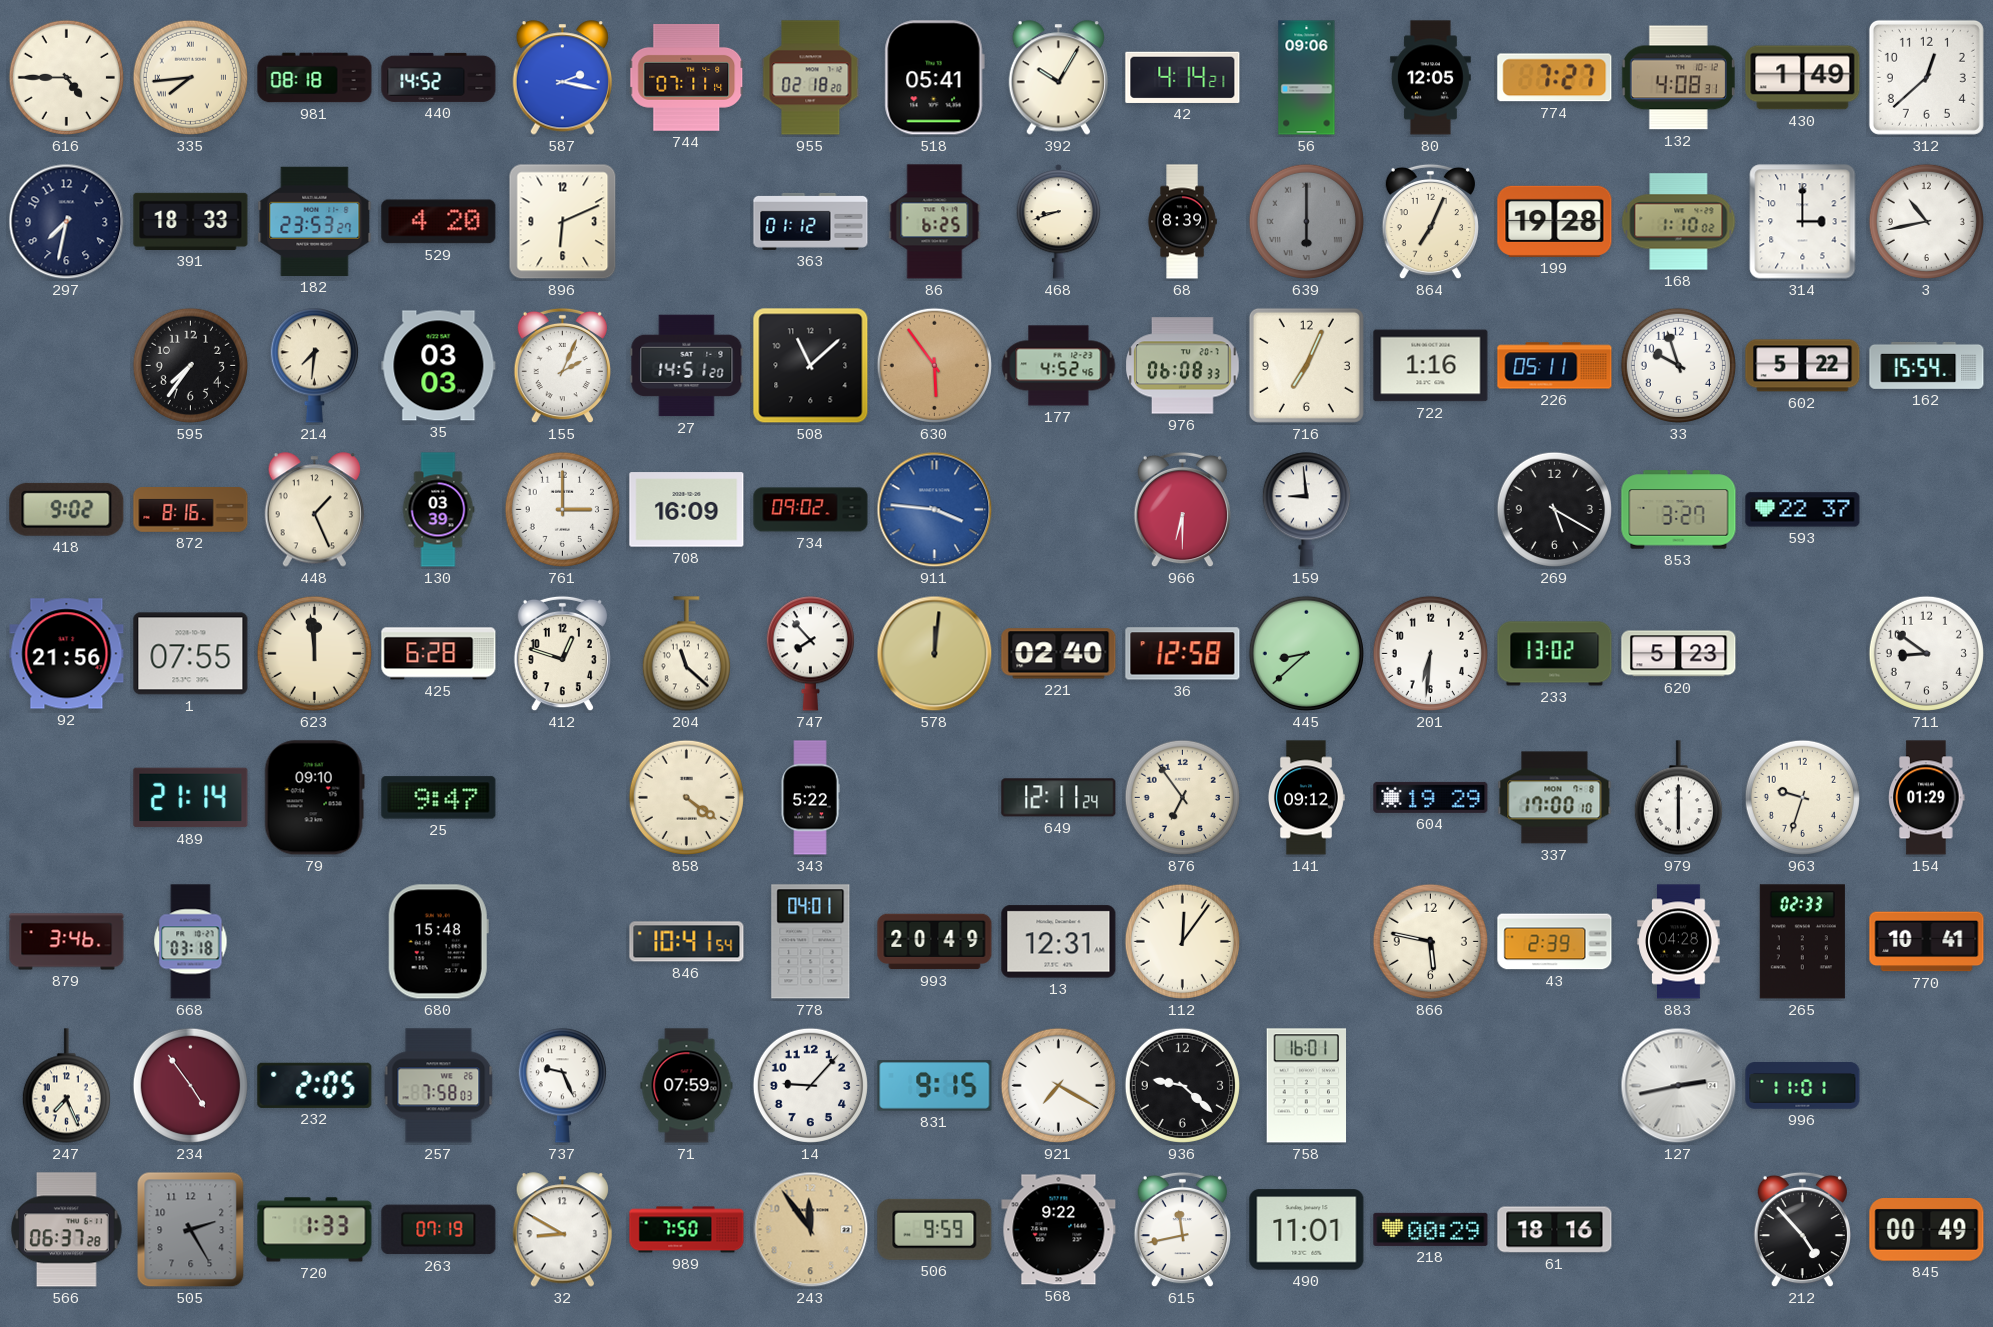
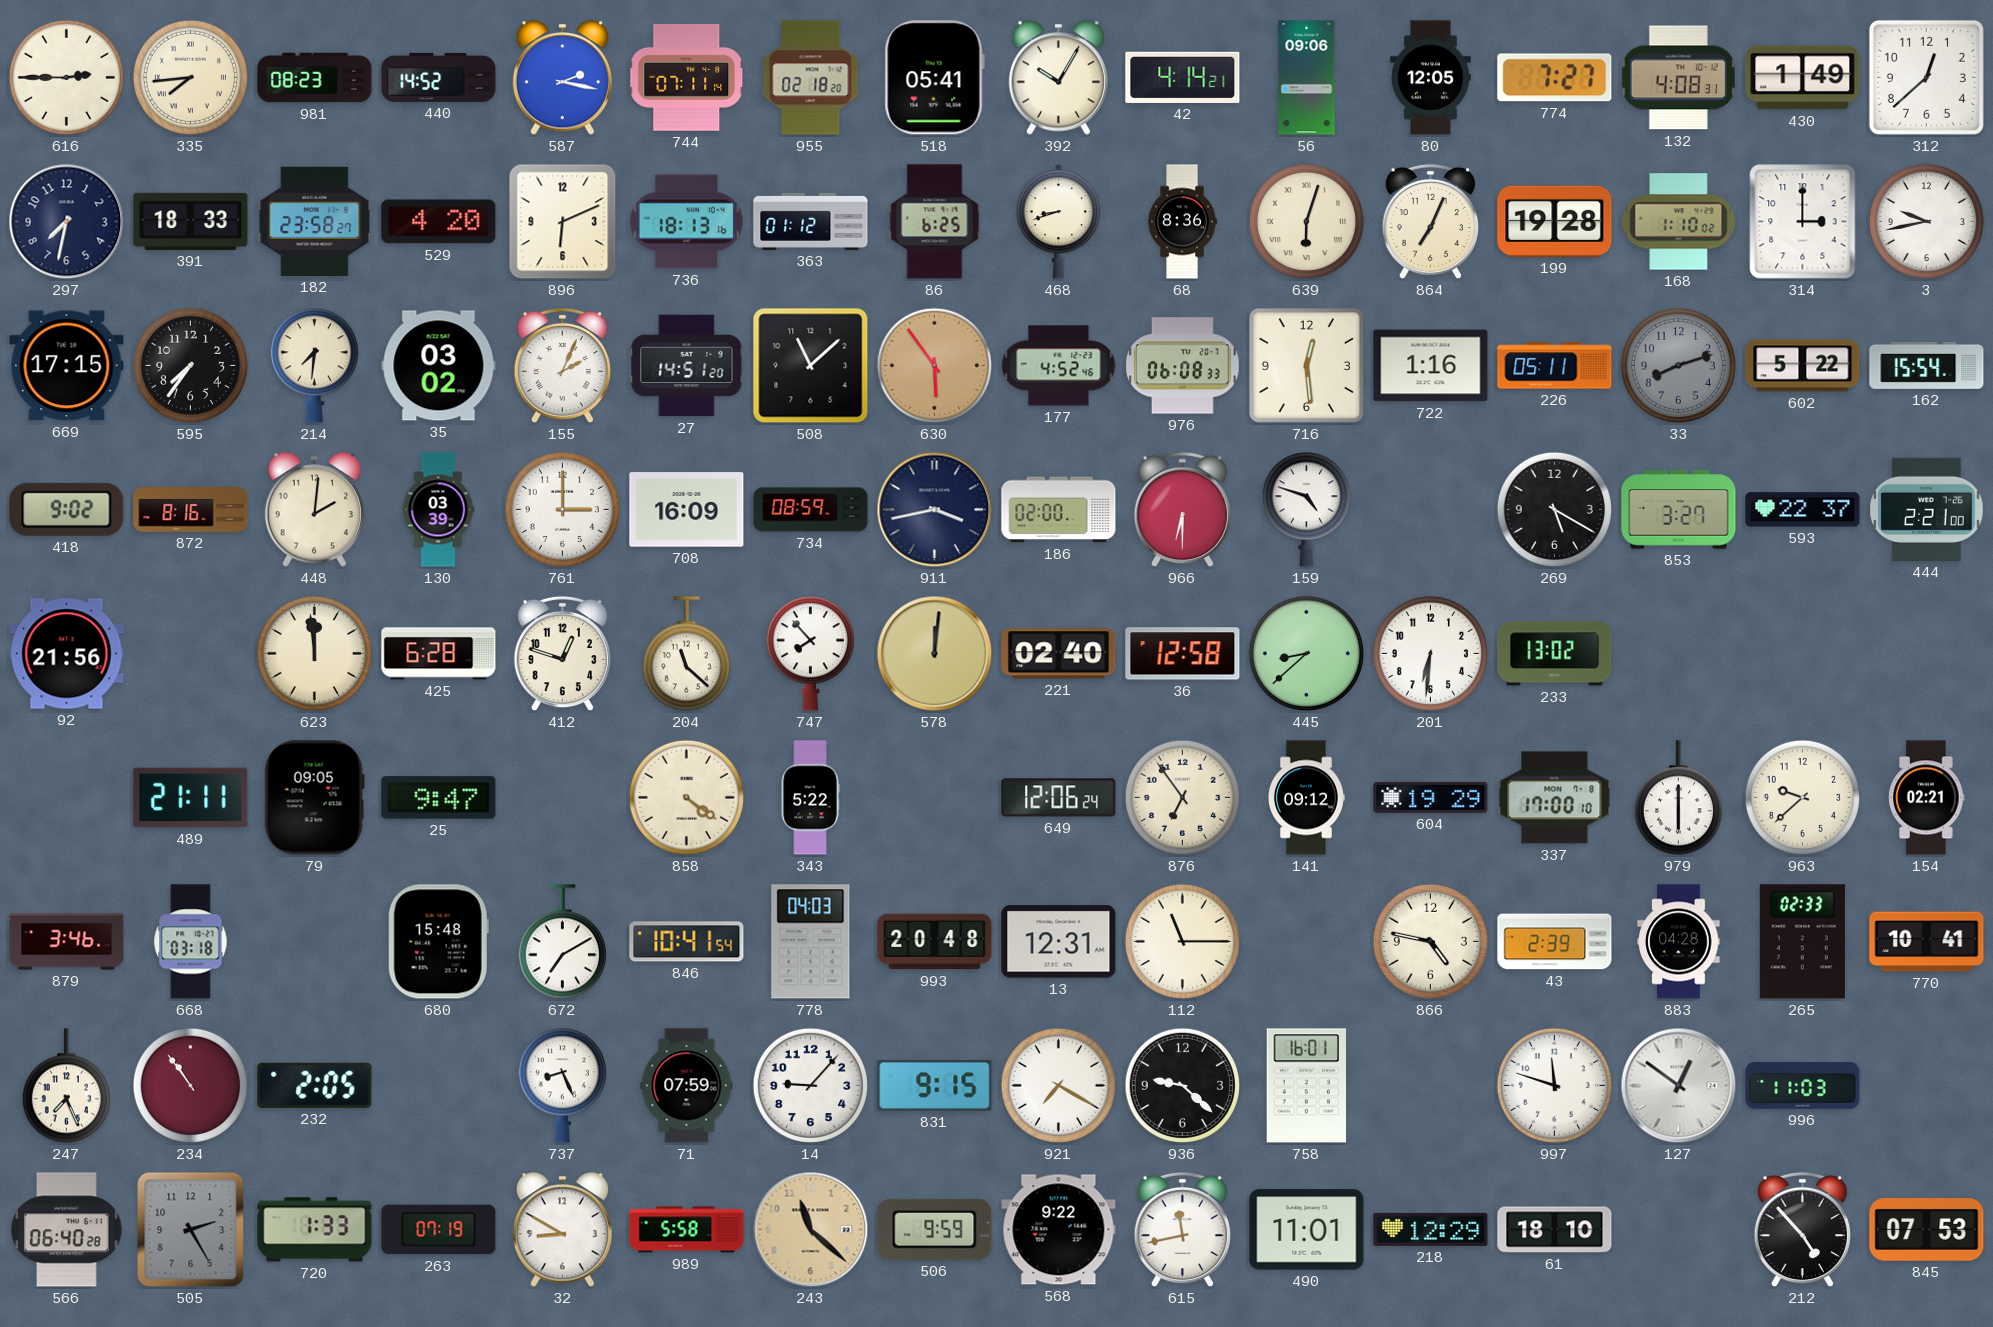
616: 4:45 -> 2:45 (66, 77)
981: 08:18 -> 08:23 (315, 78)
182: 23:53 -> 23:58 (315, 221)
736: none -> 18:13 (686, 222)
68: 8:39 -> 8:36 (1182, 222)
639: 6:00 -> 6:03 (1306, 221)
639 dial: grey -> cream (1306, 221)
3: 10:43 -> 9:43 (1926, 221)
669: none -> 17:15 (67, 366)
35: 03:03 -> 03:02 (439, 366)
716: 7:04 -> 12:29 (1306, 365)
33: 9:57 -> 8:12 (1678, 365)
33 dial: white -> grey (1678, 365)
448: 1:26 -> 2:01 (314, 510)
734: 09:02 -> 08:59 (811, 510)
911: 3:46 -> 3:43 (935, 510)
911 dial: blue -> navy (935, 510)
186: none -> 02:00 (1059, 510)
159: 8:59 -> 4:48 (1306, 510)
444: none -> 2:21 (1927, 509)
1: 07:55 -> none (191, 654)
620: 5:23 -> none (1679, 654)
711: 8:51 -> none (1926, 653)
489: 21:14 -> 21:11 (191, 798)
79: 09:10 -> 09:05 (314, 798)
649: 12:11 -> 12:06 (1059, 798)
963: 9:33 -> 9:38 (1802, 797)
154: 01:29 -> 02:21 (1927, 798)
672: none -> 7:10 (562, 942)
778: 04:01 -> 04:03 (811, 942)
993: 20:49 -> 20:48 (935, 942)
112: 12:06 -> 11:15 (1182, 941)
866: 5:47 -> 4:47 (1430, 941)
234: 4:54 -> 10:54 (190, 1085)
257: 7:58 -> none (439, 1086)
737: 9:26 -> 8:26 (562, 1086)
997: none -> 11:48 (1554, 1085)
127: 2:43 -> 12:51 (1679, 1086)
996: 11:01 -> 11:03 (1803, 1086)
566: 06:37 -> 06:40 (67, 1230)
989: 7:50 -> 5:58 (687, 1230)
243: 11:54 -> 11:22 (811, 1230)
218: 00:29 -> 12:29 (1431, 1229)
61: 18:16 -> 18:10 (1555, 1230)
845: 00:49 -> 07:53 (1927, 1230)
